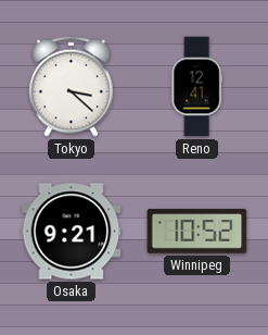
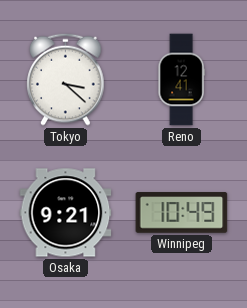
Winnipeg: 10:52 -> 10:49 (182, 213)
